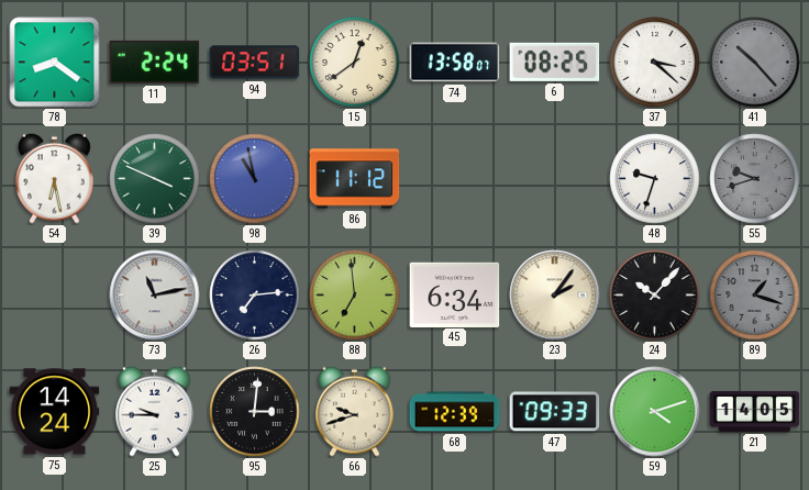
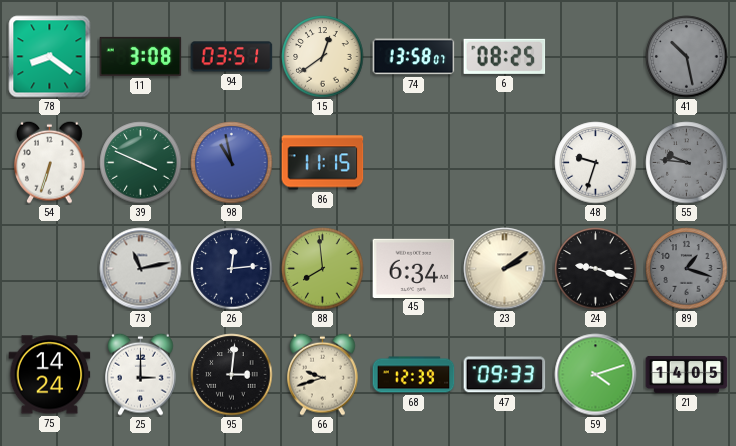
11: 2:24 -> 3:08 (141, 56)
37: 3:22 -> none (655, 63)
41: 10:23 -> 10:28 (687, 57)
54: 6:28 -> 6:33 (50, 162)
86: 11:12 -> 11:15 (323, 163)
55: 9:42 -> 9:46 (687, 163)
26: 7:14 -> 12:14 (232, 269)
88: 6:59 -> 7:59 (323, 269)
23: 2:06 -> 2:09 (505, 269)
24: 10:07 -> 9:18 (596, 269)
25: 9:45 -> 3:00 (141, 374)
